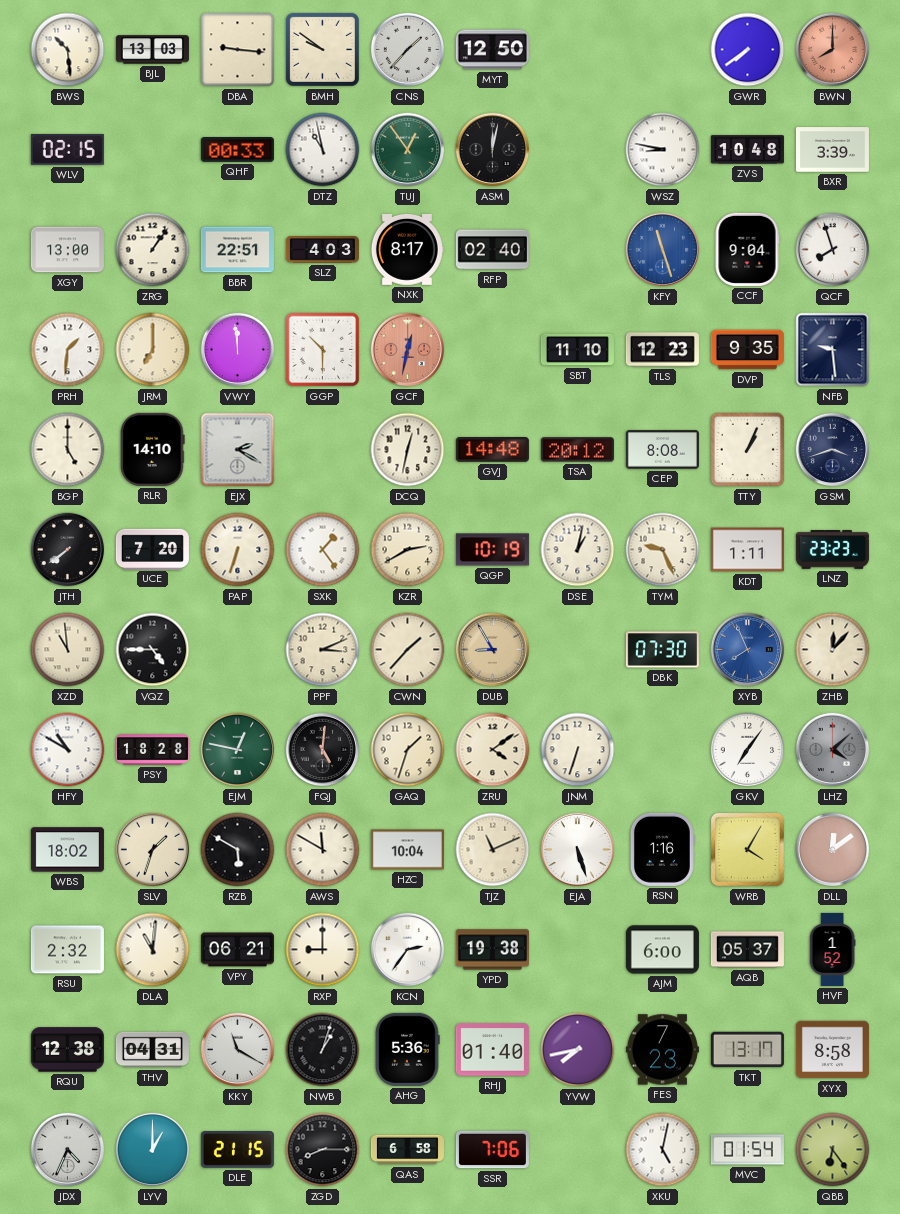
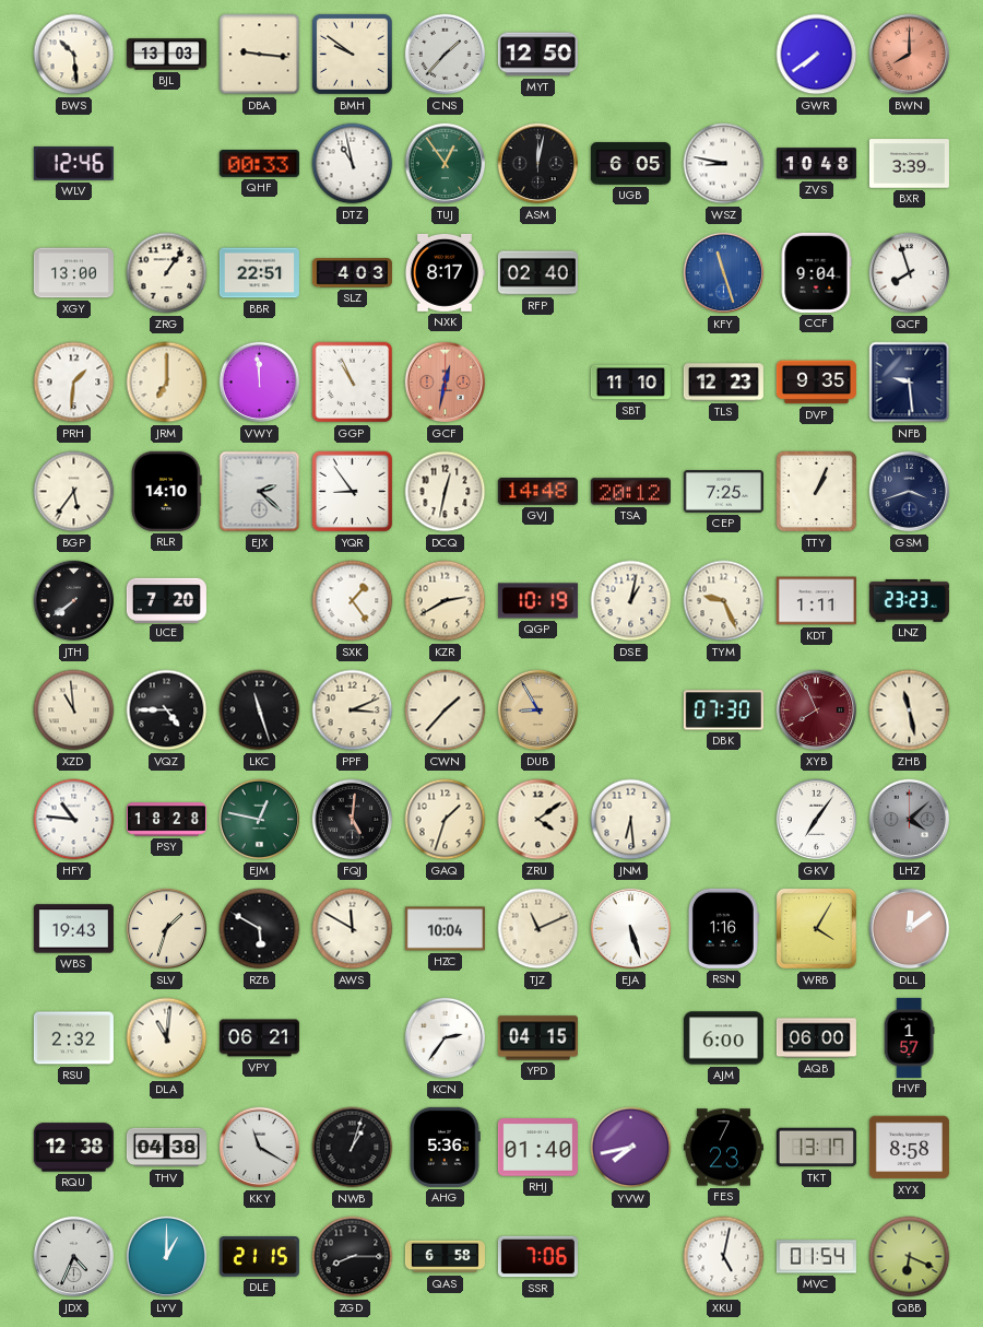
WLV: 02:15 -> 12:46 (73, 163)
UGB: none -> 6:05 (630, 164)
GGP: 10:30 -> 10:56 (353, 383)
BGP: 5:00 -> 5:36 (74, 492)
EJX: 2:20 -> 2:22 (260, 492)
YQR: none -> 8:54 (353, 492)
CEP: 8:08 -> 7:25 (723, 492)
PAP: 6:33 -> none (238, 550)
LKC: none -> 11:27 (260, 711)
XYB dial: blue -> burgundy (817, 711)
ZHB: 12:07 -> 11:28 (910, 711)
HFY: 10:50 -> 10:46 (74, 820)
JNM: 6:33 -> 6:29 (631, 820)
WBS: 18:02 -> 19:43 (73, 929)
RXP: 9:00 -> none (323, 950)
YPD: 19:38 -> 04:15 (537, 1038)
AQB: 05:37 -> 06:00 (816, 1038)
HVF: 1:52 -> 1:57 (909, 1037)
THV: 04:31 -> 04:38 (166, 1148)
QBB: 6:24 -> 6:19 (910, 1257)
